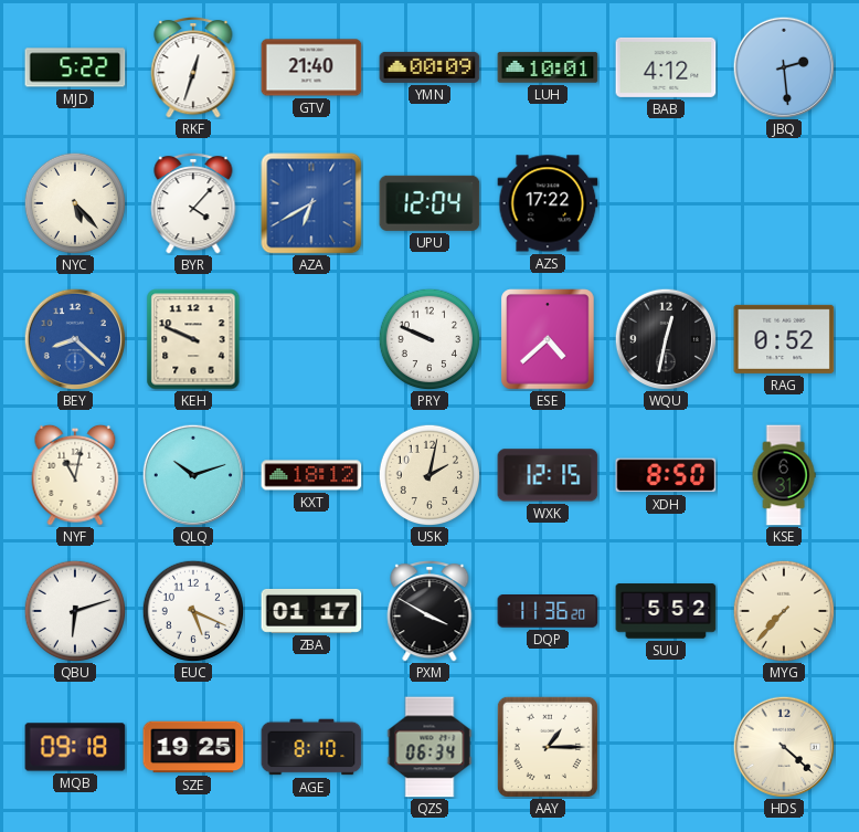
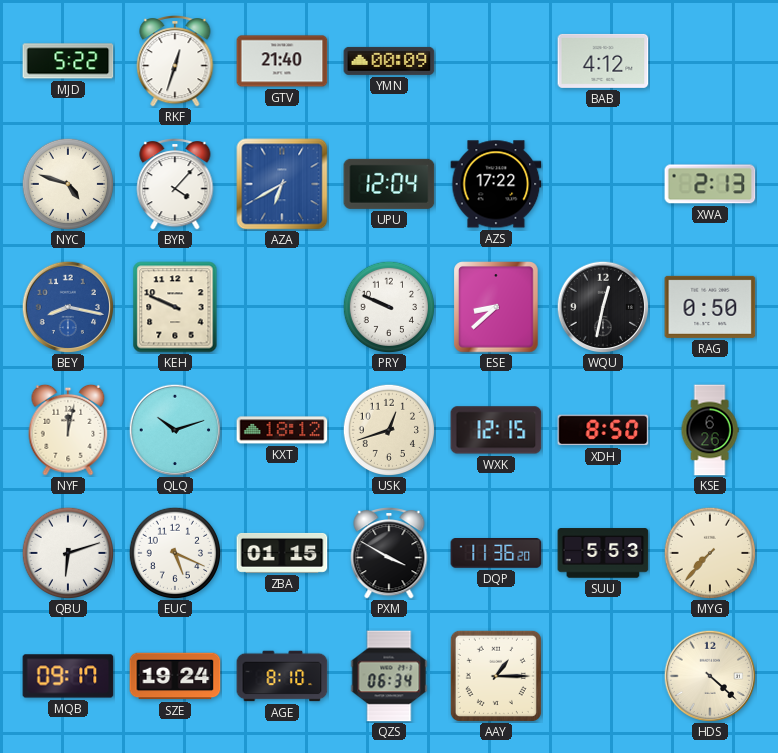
LUH: 10:01 -> none (548, 67)
JBQ: 2:29 -> none (784, 67)
NYC: 5:23 -> 4:48 (67, 183)
XWA: none -> 2:13 (710, 184)
BEY: 8:22 -> 8:17 (68, 307)
ESE: 4:38 -> 8:38 (496, 307)
RAG: 0:52 -> 0:50 (710, 307)
NYF: 11:02 -> 12:02 (68, 430)
USK: 2:02 -> 12:42 (388, 429)
KSE: 6:31 -> 6:26 (710, 430)
ZBA: 01:17 -> 01:15 (282, 553)
SUU: 5:52 -> 5:53 (603, 553)
MQB: 09:18 -> 09:17 (68, 676)
SZE: 19:25 -> 19:24 (175, 676)
